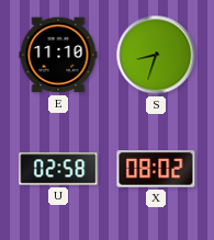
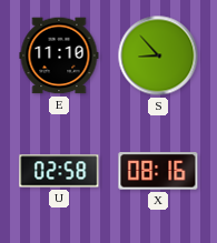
S: 8:33 -> 8:53 (158, 55)
X: 08:02 -> 08:16 (158, 171)
